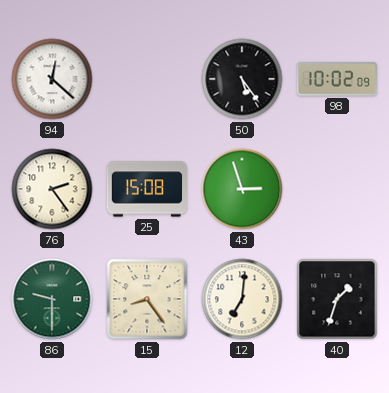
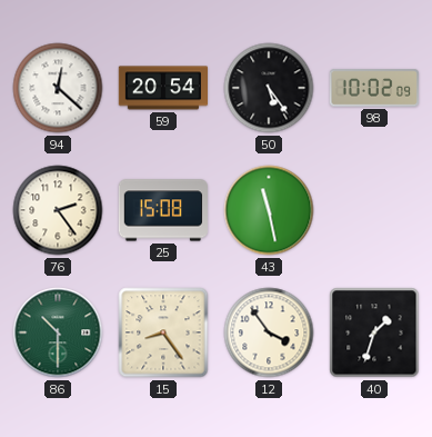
59: none -> 20:54 (162, 88)
43: 2:57 -> 11:28 (269, 210)
86: 9:30 -> 10:30 (58, 332)
12: 7:01 -> 3:54 (269, 332)
